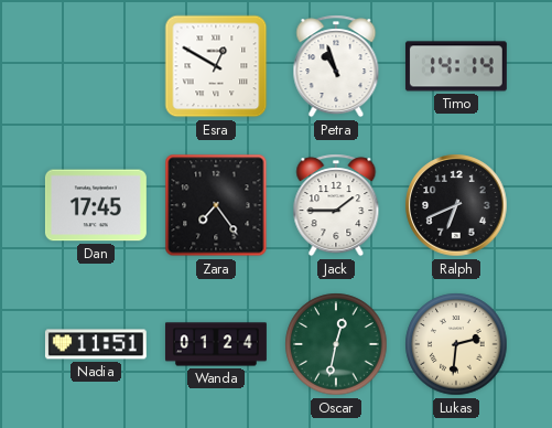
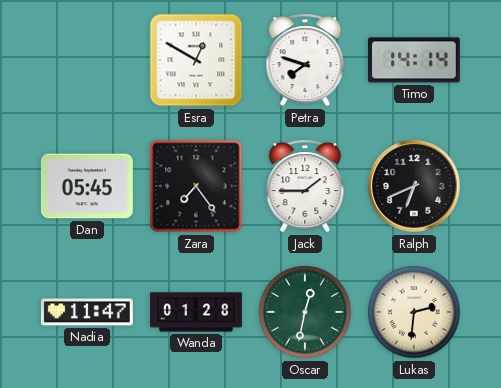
Petra: 10:57 -> 7:48 (305, 60)
Dan: 17:45 -> 05:45 (87, 186)
Nadia: 11:51 -> 11:47 (87, 312)
Wanda: 01:24 -> 01:28 (196, 312)
